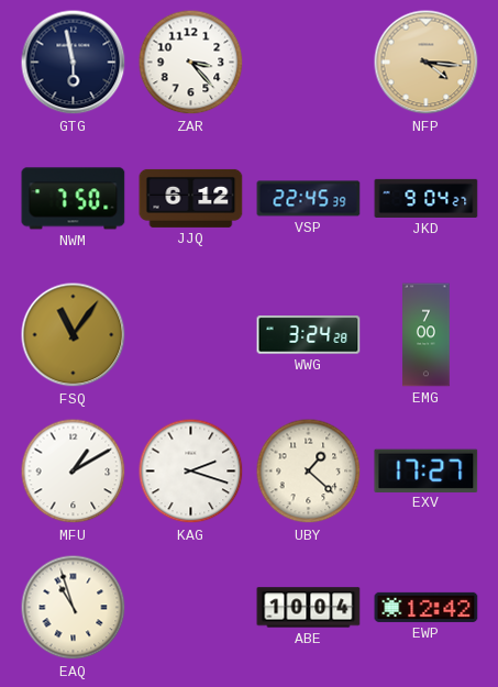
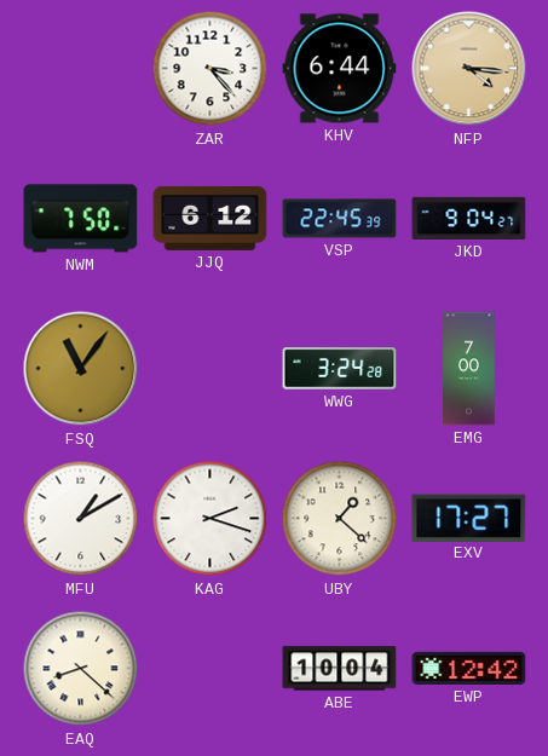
GTG: 5:58 -> none (74, 63)
KHV: none -> 6:44 (340, 69)
EAQ: 10:57 -> 8:22 (81, 669)
